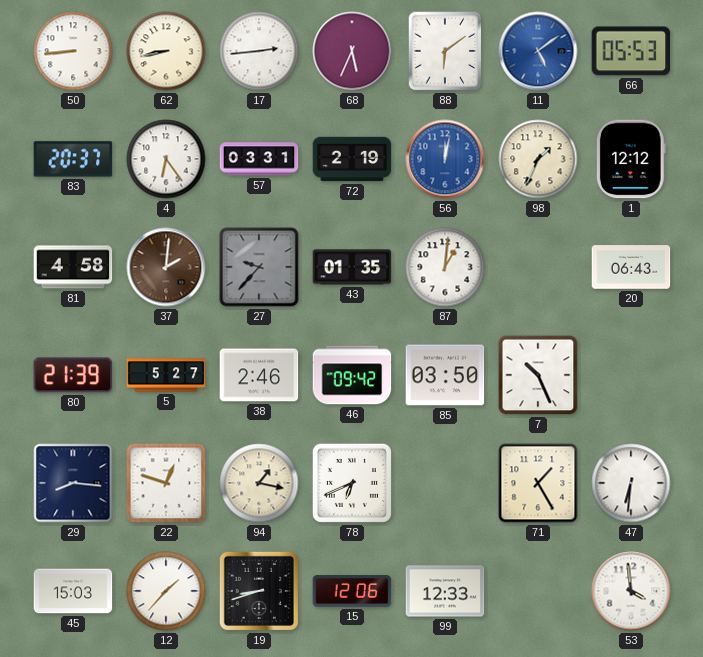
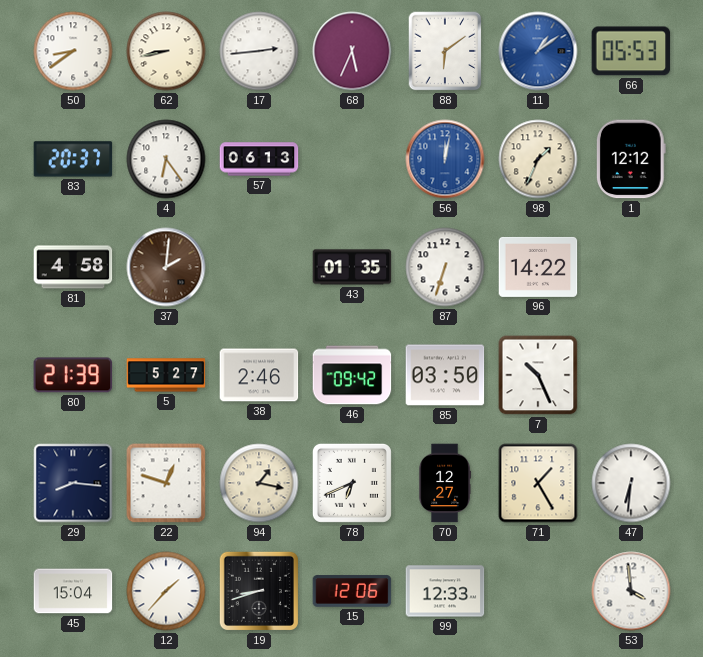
50: 8:44 -> 8:39 (73, 51)
11: 5:09 -> 1:09 (538, 51)
57: 03:31 -> 06:13 (259, 159)
72: 2:19 -> none (352, 159)
27: 9:37 -> none (259, 267)
87: 1:01 -> 6:33 (445, 267)
96: none -> 14:22 (538, 267)
20: 06:43 -> none (631, 267)
70: none -> 12:27 (444, 483)
45: 15:03 -> 15:04 (73, 591)
